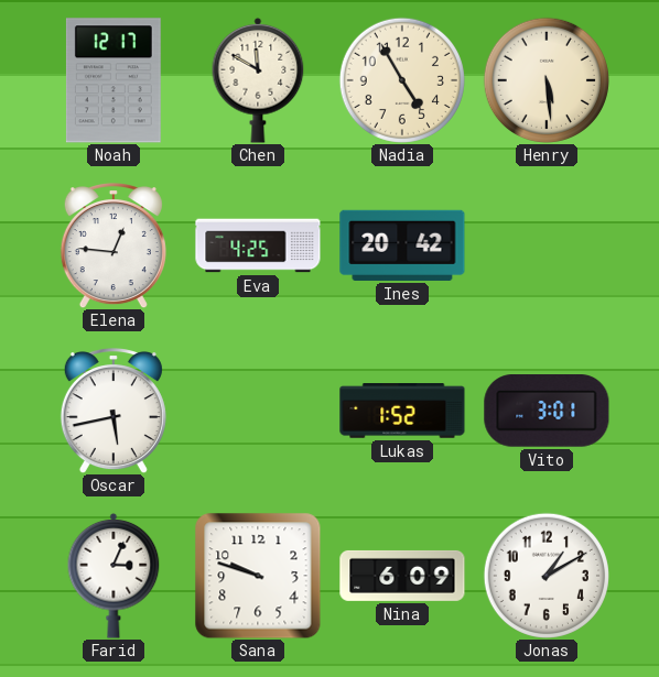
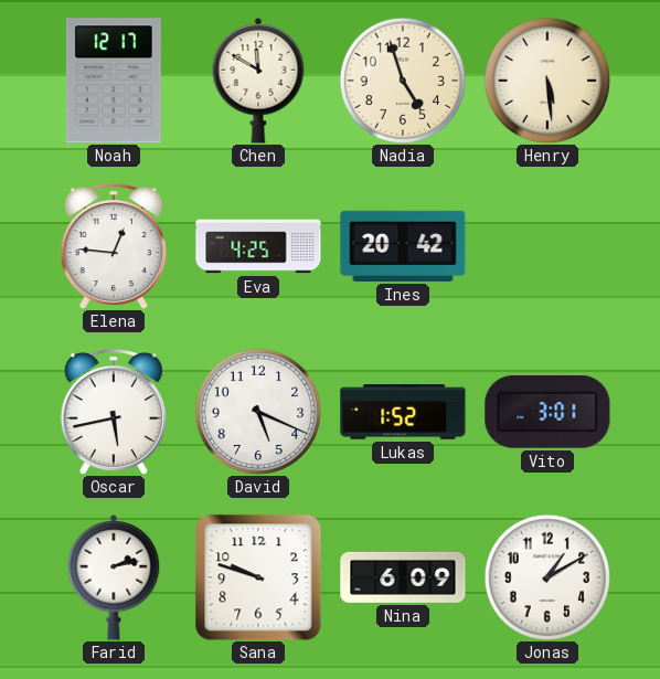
Nadia: 4:55 -> 4:57 (403, 81)
David: none -> 5:19 (258, 412)
Farid: 3:04 -> 2:13 (114, 577)
